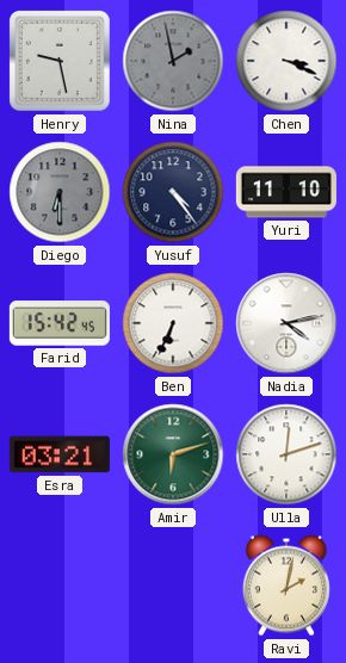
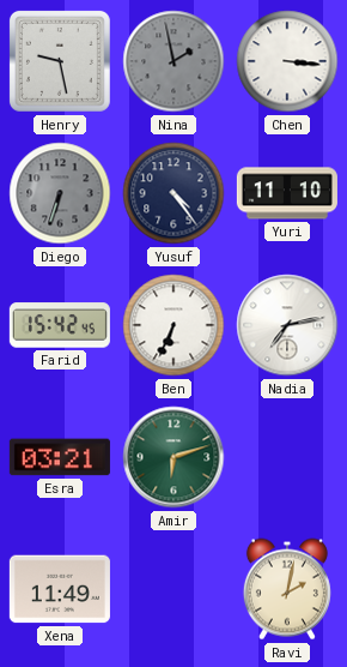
Chen: 3:19 -> 3:16 (287, 61)
Diego: 6:30 -> 6:33 (60, 193)
Nadia: 4:13 -> 7:13 (287, 325)
Ulla: 12:12 -> none (286, 454)
Xena: none -> 11:49 (60, 589)
